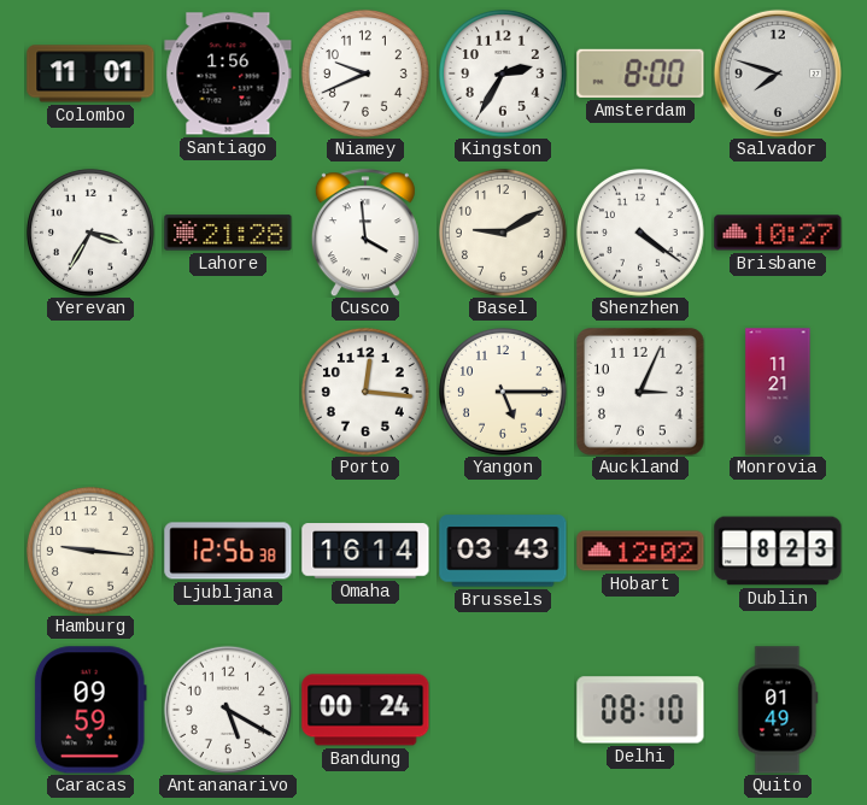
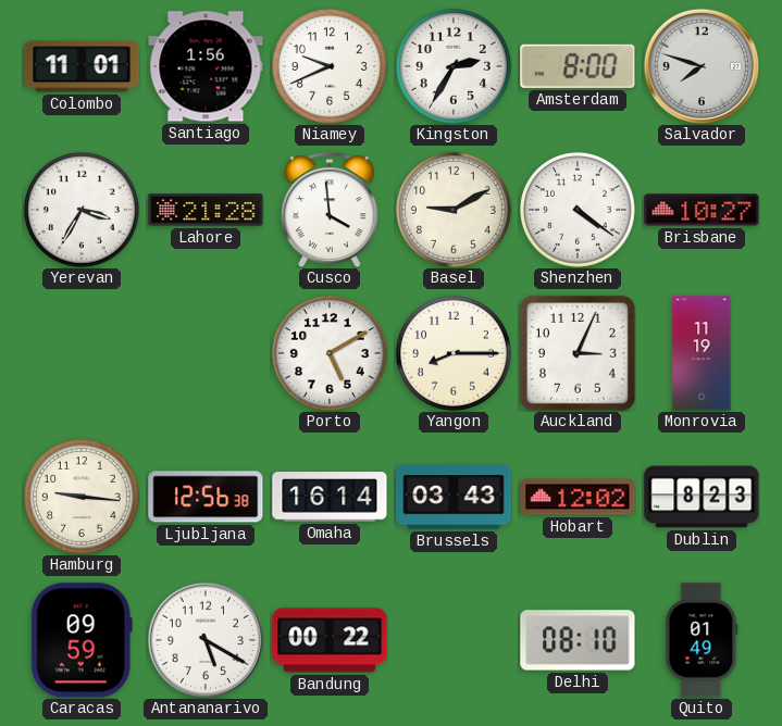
Porto: 12:16 -> 5:10 (330, 353)
Yangon: 5:15 -> 8:15 (454, 353)
Monrovia: 11:21 -> 11:19 (702, 353)
Bandung: 00:24 -> 00:22 (330, 640)
